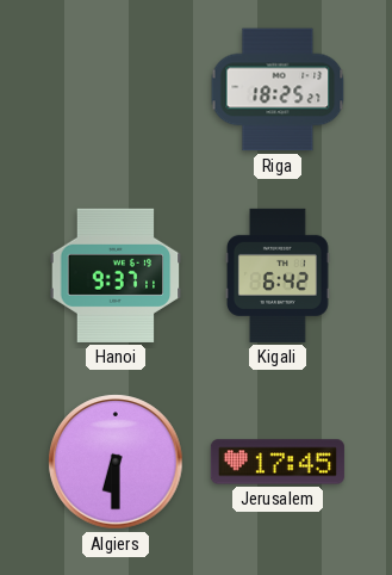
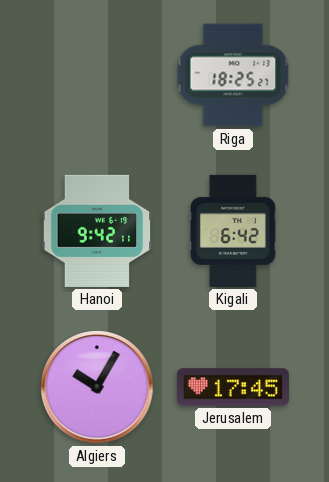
Hanoi: 9:37 -> 9:42 (97, 231)
Algiers: 6:30 -> 10:05 (97, 387)
